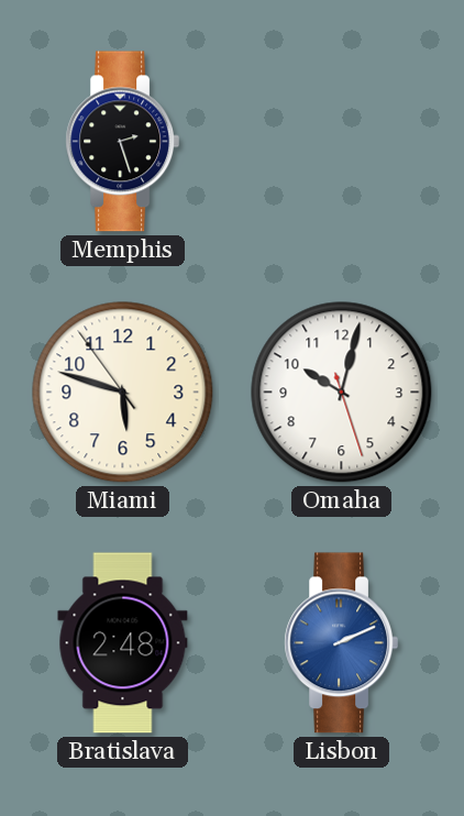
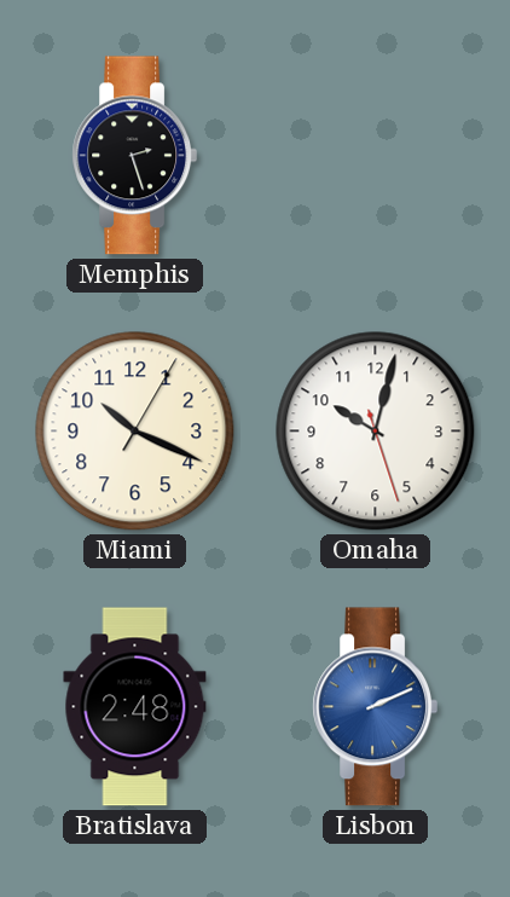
Miami: 5:47 -> 10:19 (135, 432)
